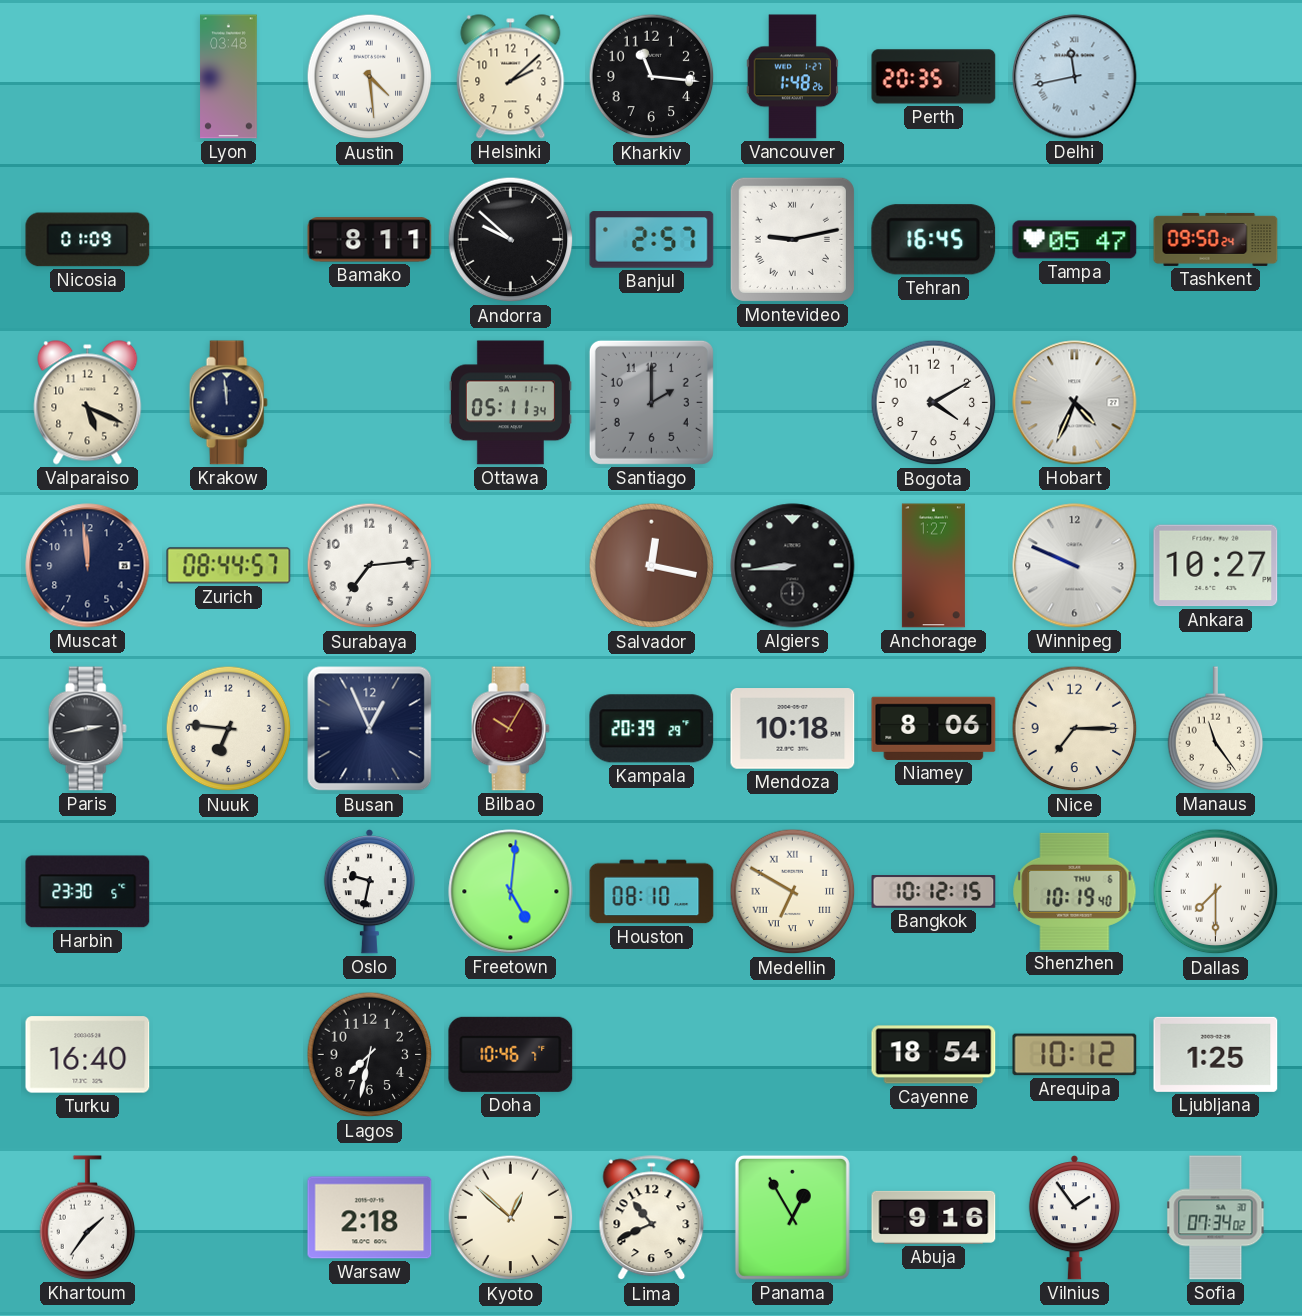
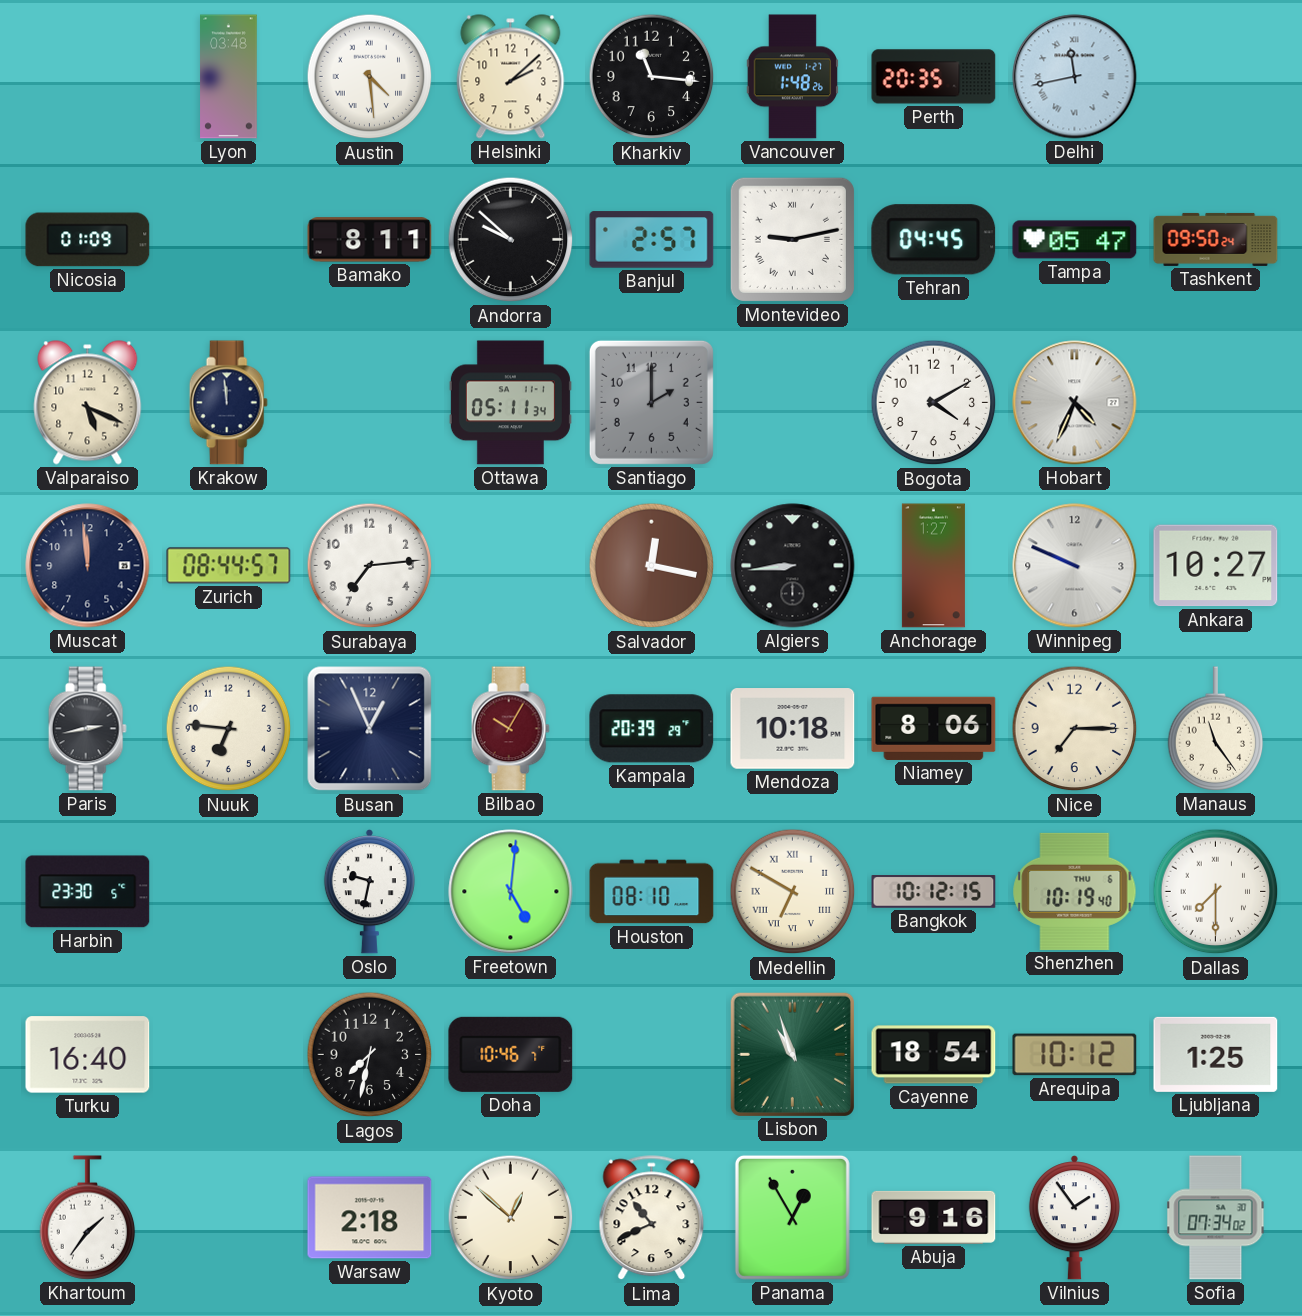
Tehran: 16:45 -> 04:45 (934, 240)
Lisbon: none -> 10:57 (792, 1054)
